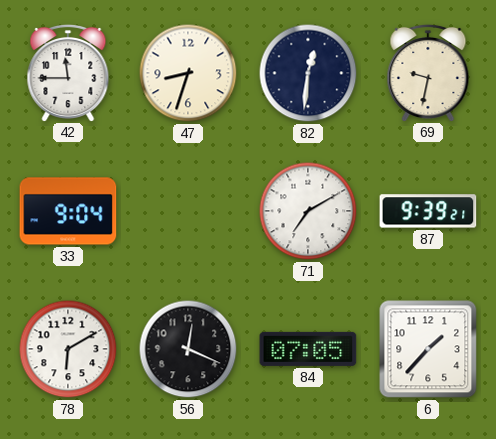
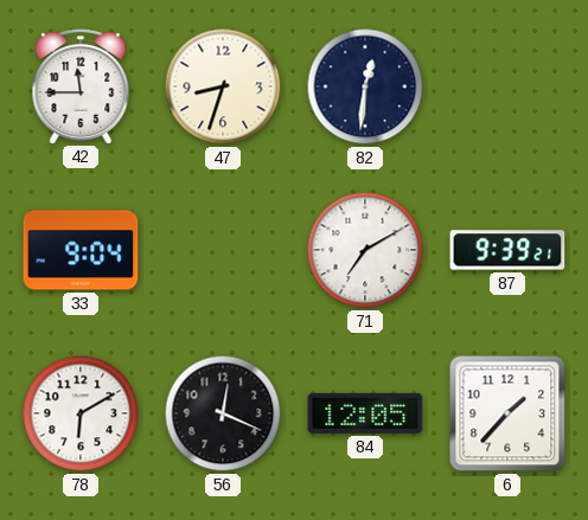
69: 9:32 -> none (428, 72)
84: 07:05 -> 12:05 (365, 413)
